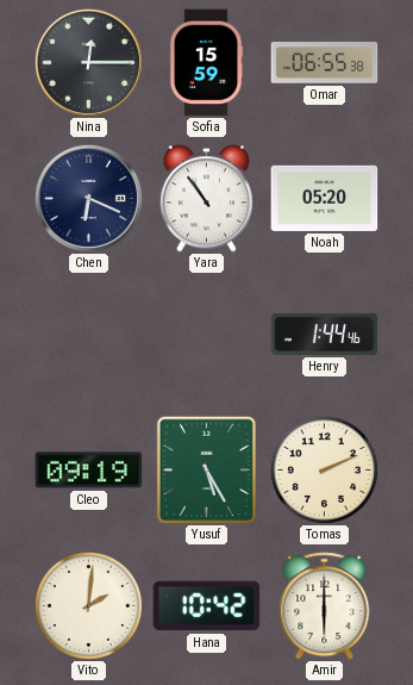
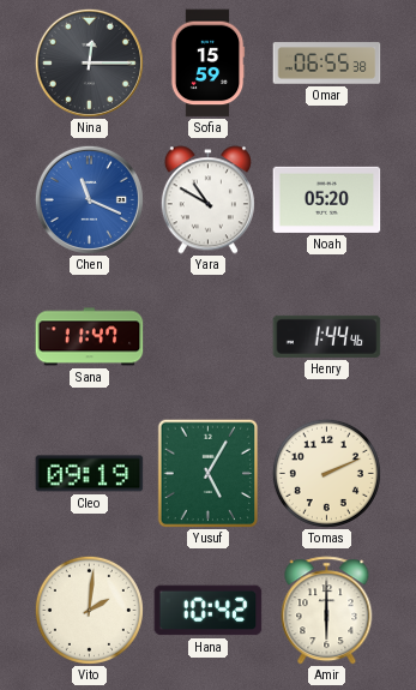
Chen: 6:19 -> 11:19 (89, 199)
Chen dial: navy -> blue (89, 199)
Yara: 10:54 -> 10:50 (207, 200)
Sana: none -> 11:47 (90, 337)
Yusuf: 5:25 -> 5:05 (209, 473)
